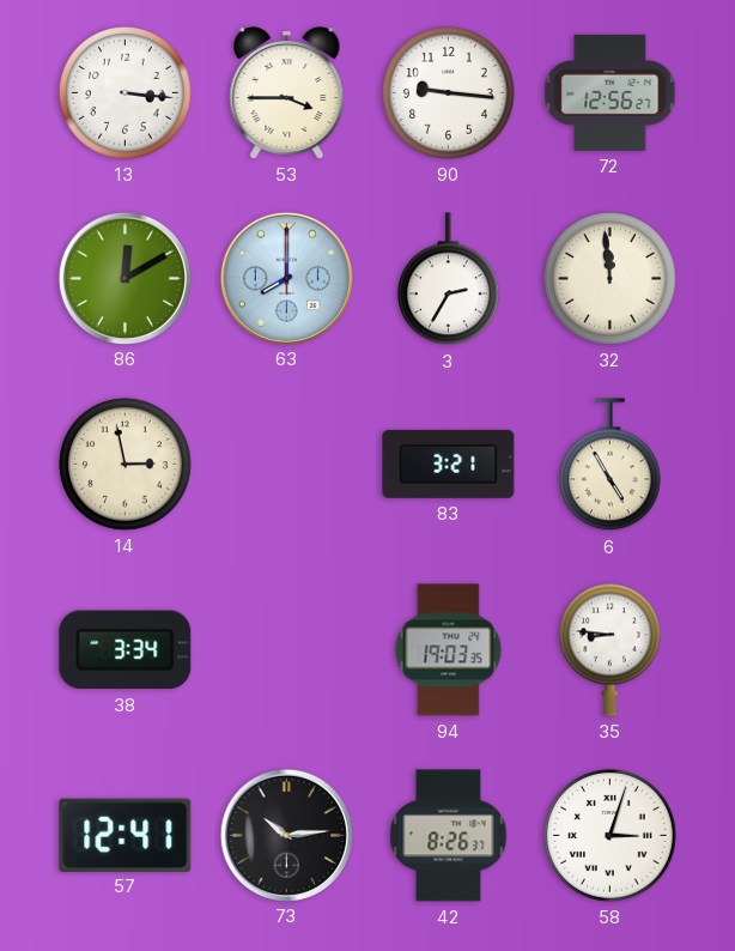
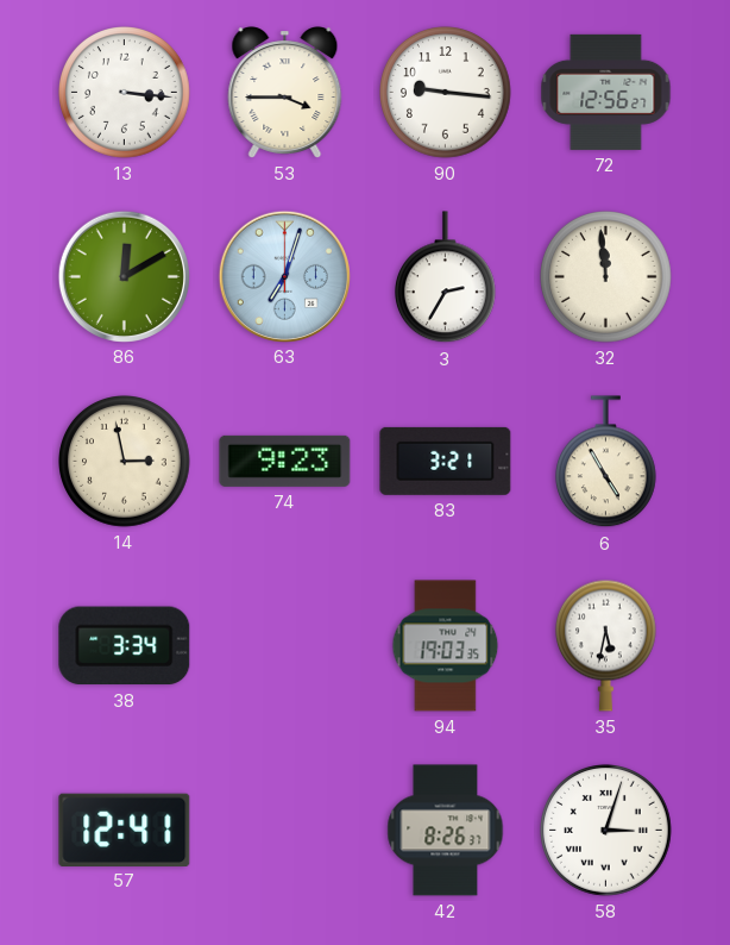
63: 8:00 -> 7:03 (284, 276)
74: none -> 9:23 (285, 461)
35: 8:46 -> 5:32 (605, 645)
73: 10:14 -> none (286, 835)
